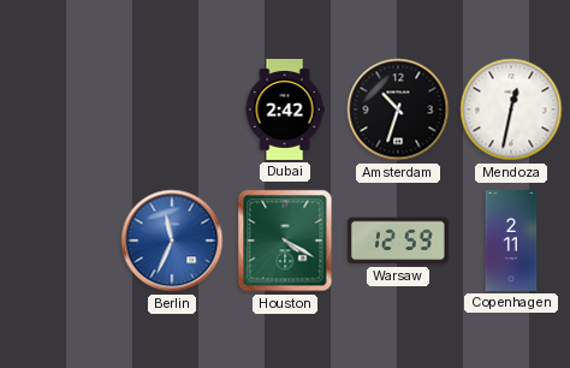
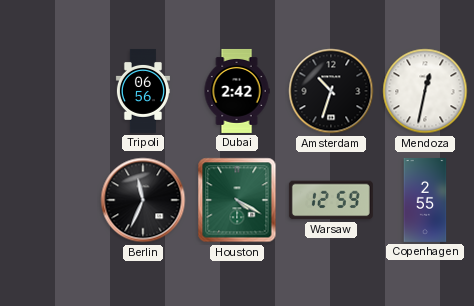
Tripoli: none -> 06:56 (143, 91)
Berlin dial: blue -> black (143, 200)
Copenhagen: 2:11 -> 2:55 (425, 200)
